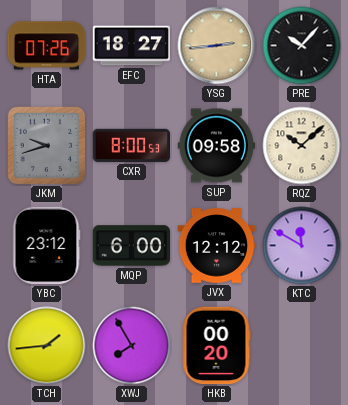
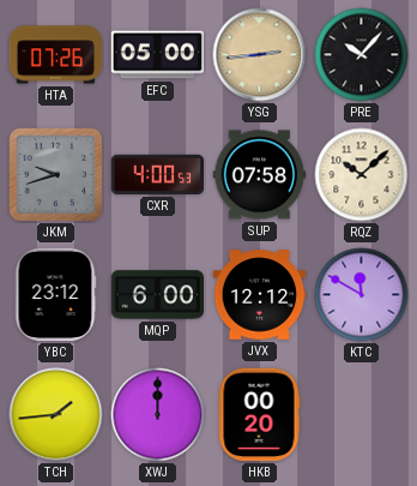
EFC: 18:27 -> 05:00 (158, 55)
CXR: 8:00 -> 4:00 (158, 174)
SUP: 09:58 -> 07:58 (260, 175)
XWJ: 7:55 -> 12:00 (158, 415)
